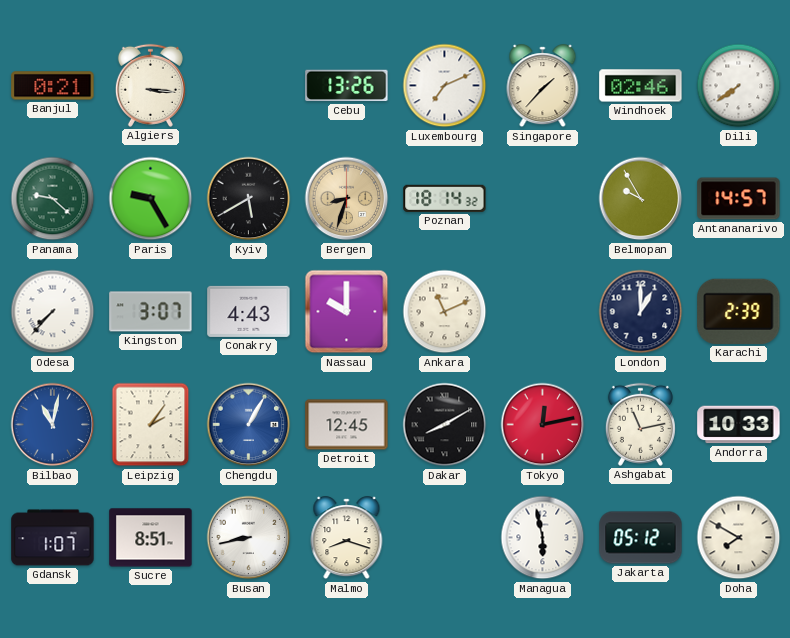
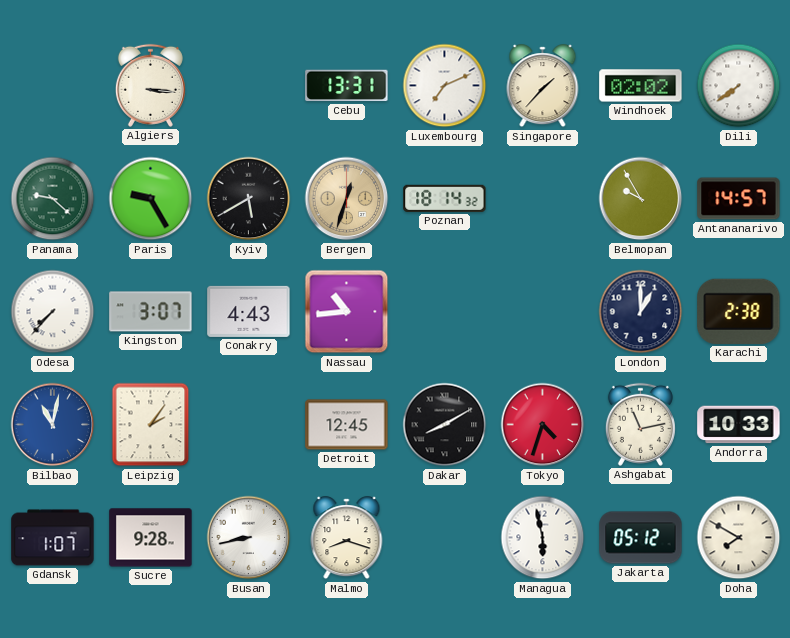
Banjul: 0:21 -> none (53, 86)
Cebu: 13:26 -> 13:31 (347, 86)
Windhoek: 02:46 -> 02:02 (641, 86)
Bergen: 8:33 -> 12:33 (347, 199)
Nassau: 10:00 -> 10:44 (347, 312)
Ankara: 11:11 -> none (445, 312)
Karachi: 2:39 -> 2:38 (739, 311)
Chengdu: 1:05 -> none (249, 425)
Tokyo: 12:13 -> 4:33 (543, 425)
Sucre: 8:51 -> 9:28 (151, 538)
